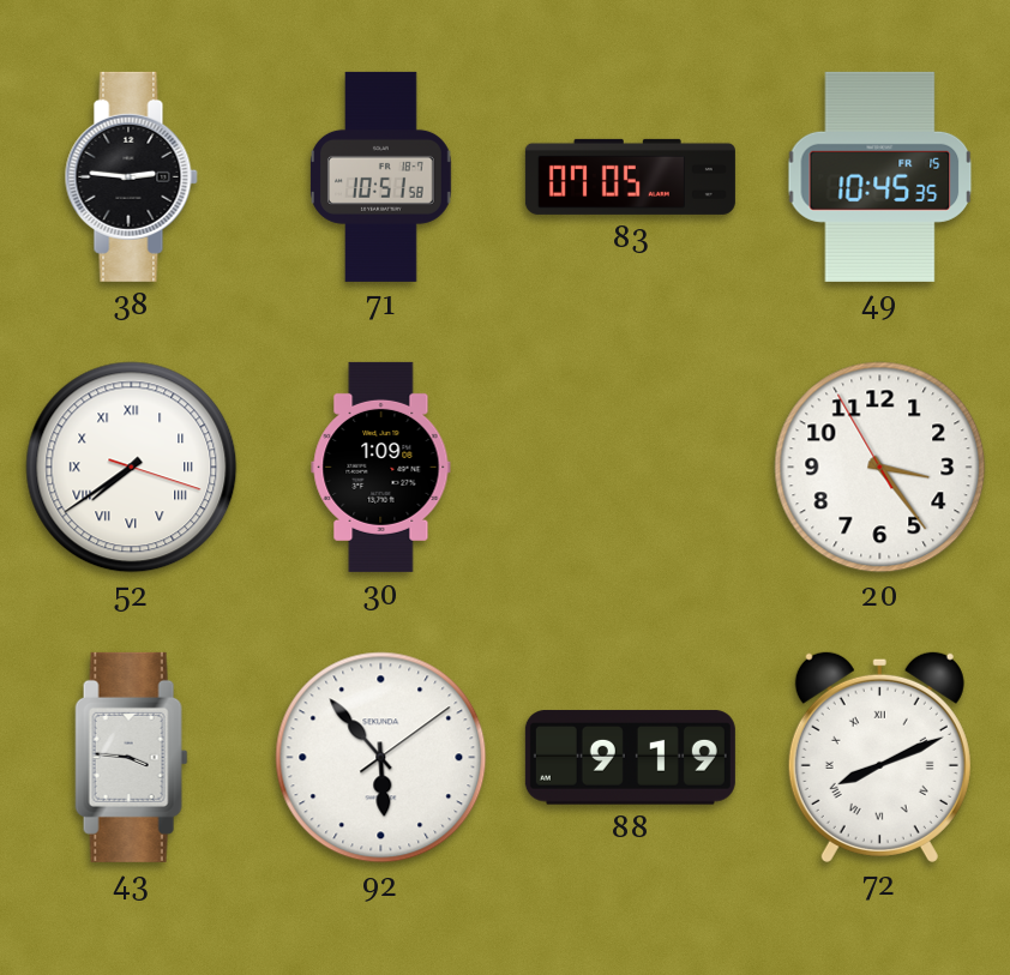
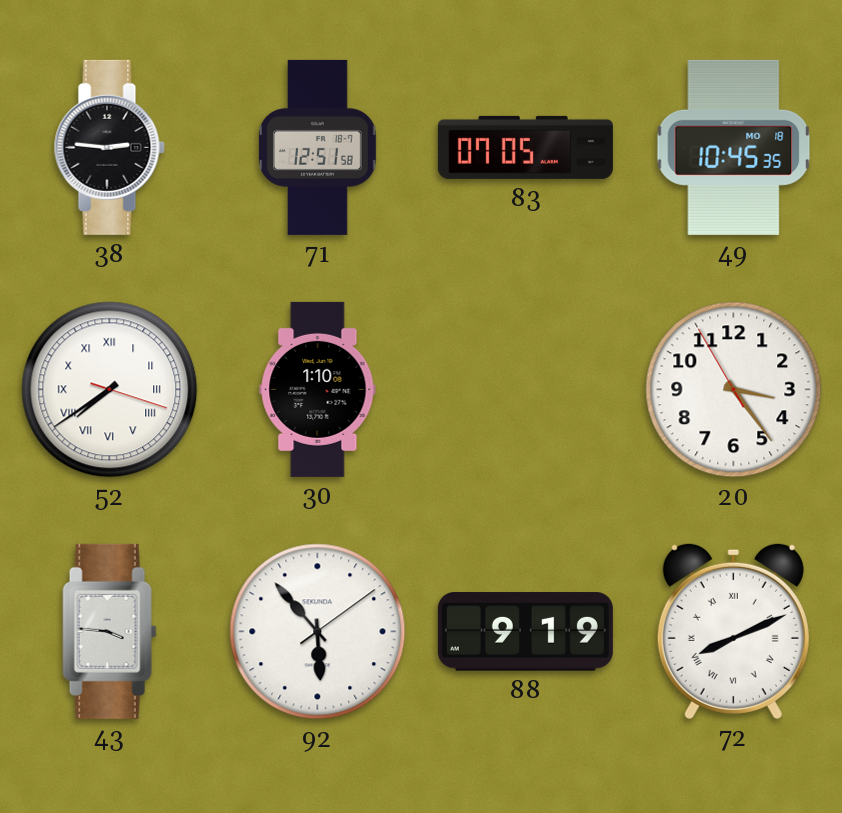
71: 10:51 -> 12:51 (318, 147)
49 date: FR 15 -> MO 18 (734, 147)
30: 1:09 -> 1:10 (318, 389)
